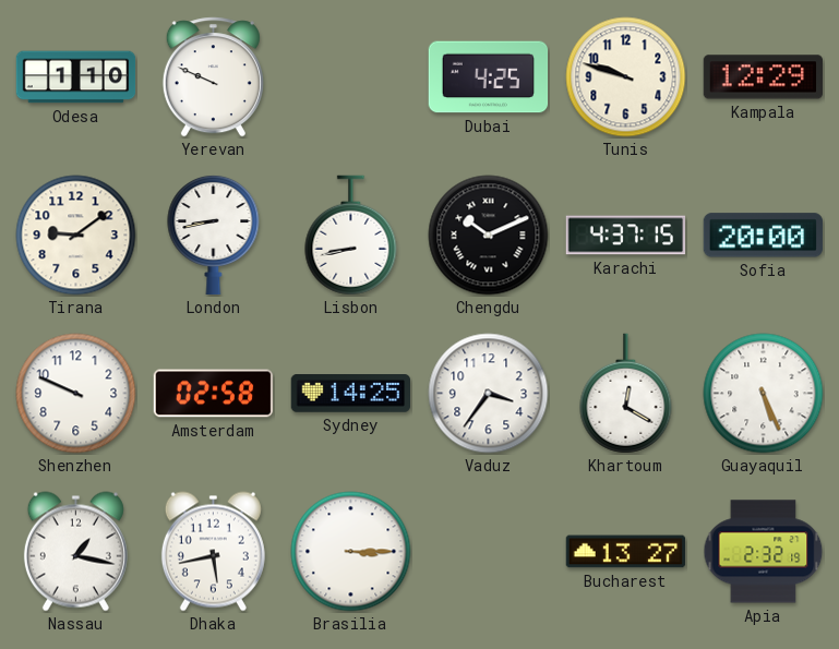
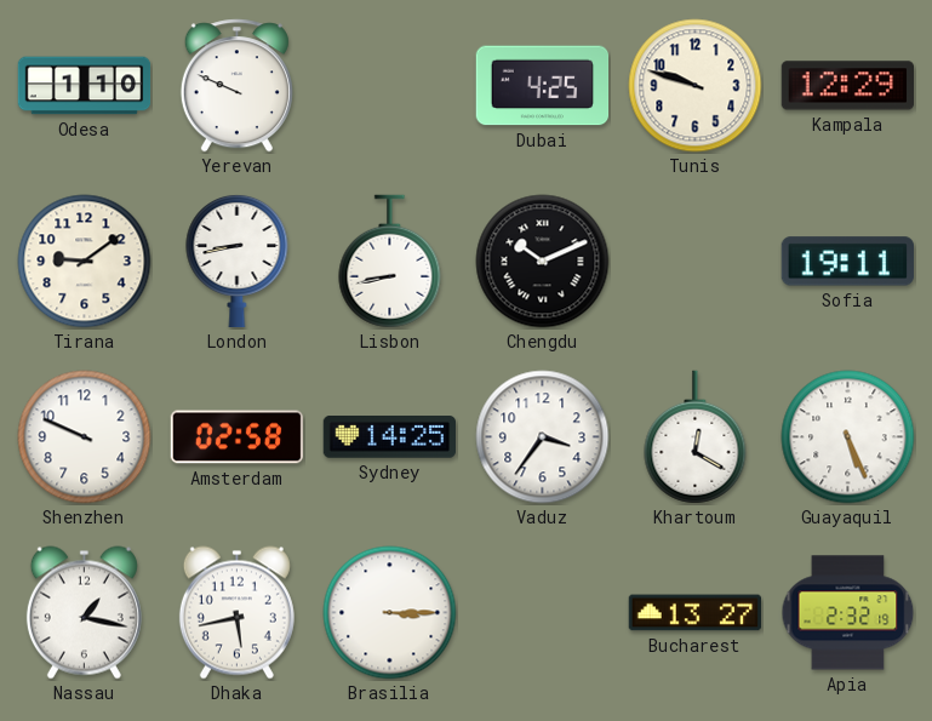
Karachi: 4:37 -> none (626, 236)
Sofia: 20:00 -> 19:11 (847, 262)
